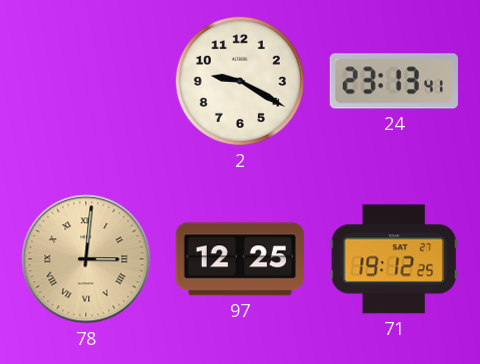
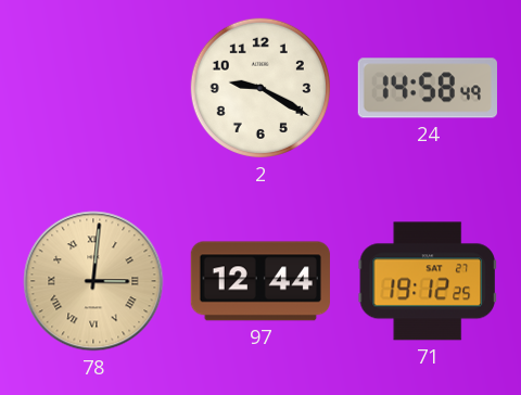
24: 23:13 -> 14:58 (428, 88)
97: 12:25 -> 12:44 (260, 281)
